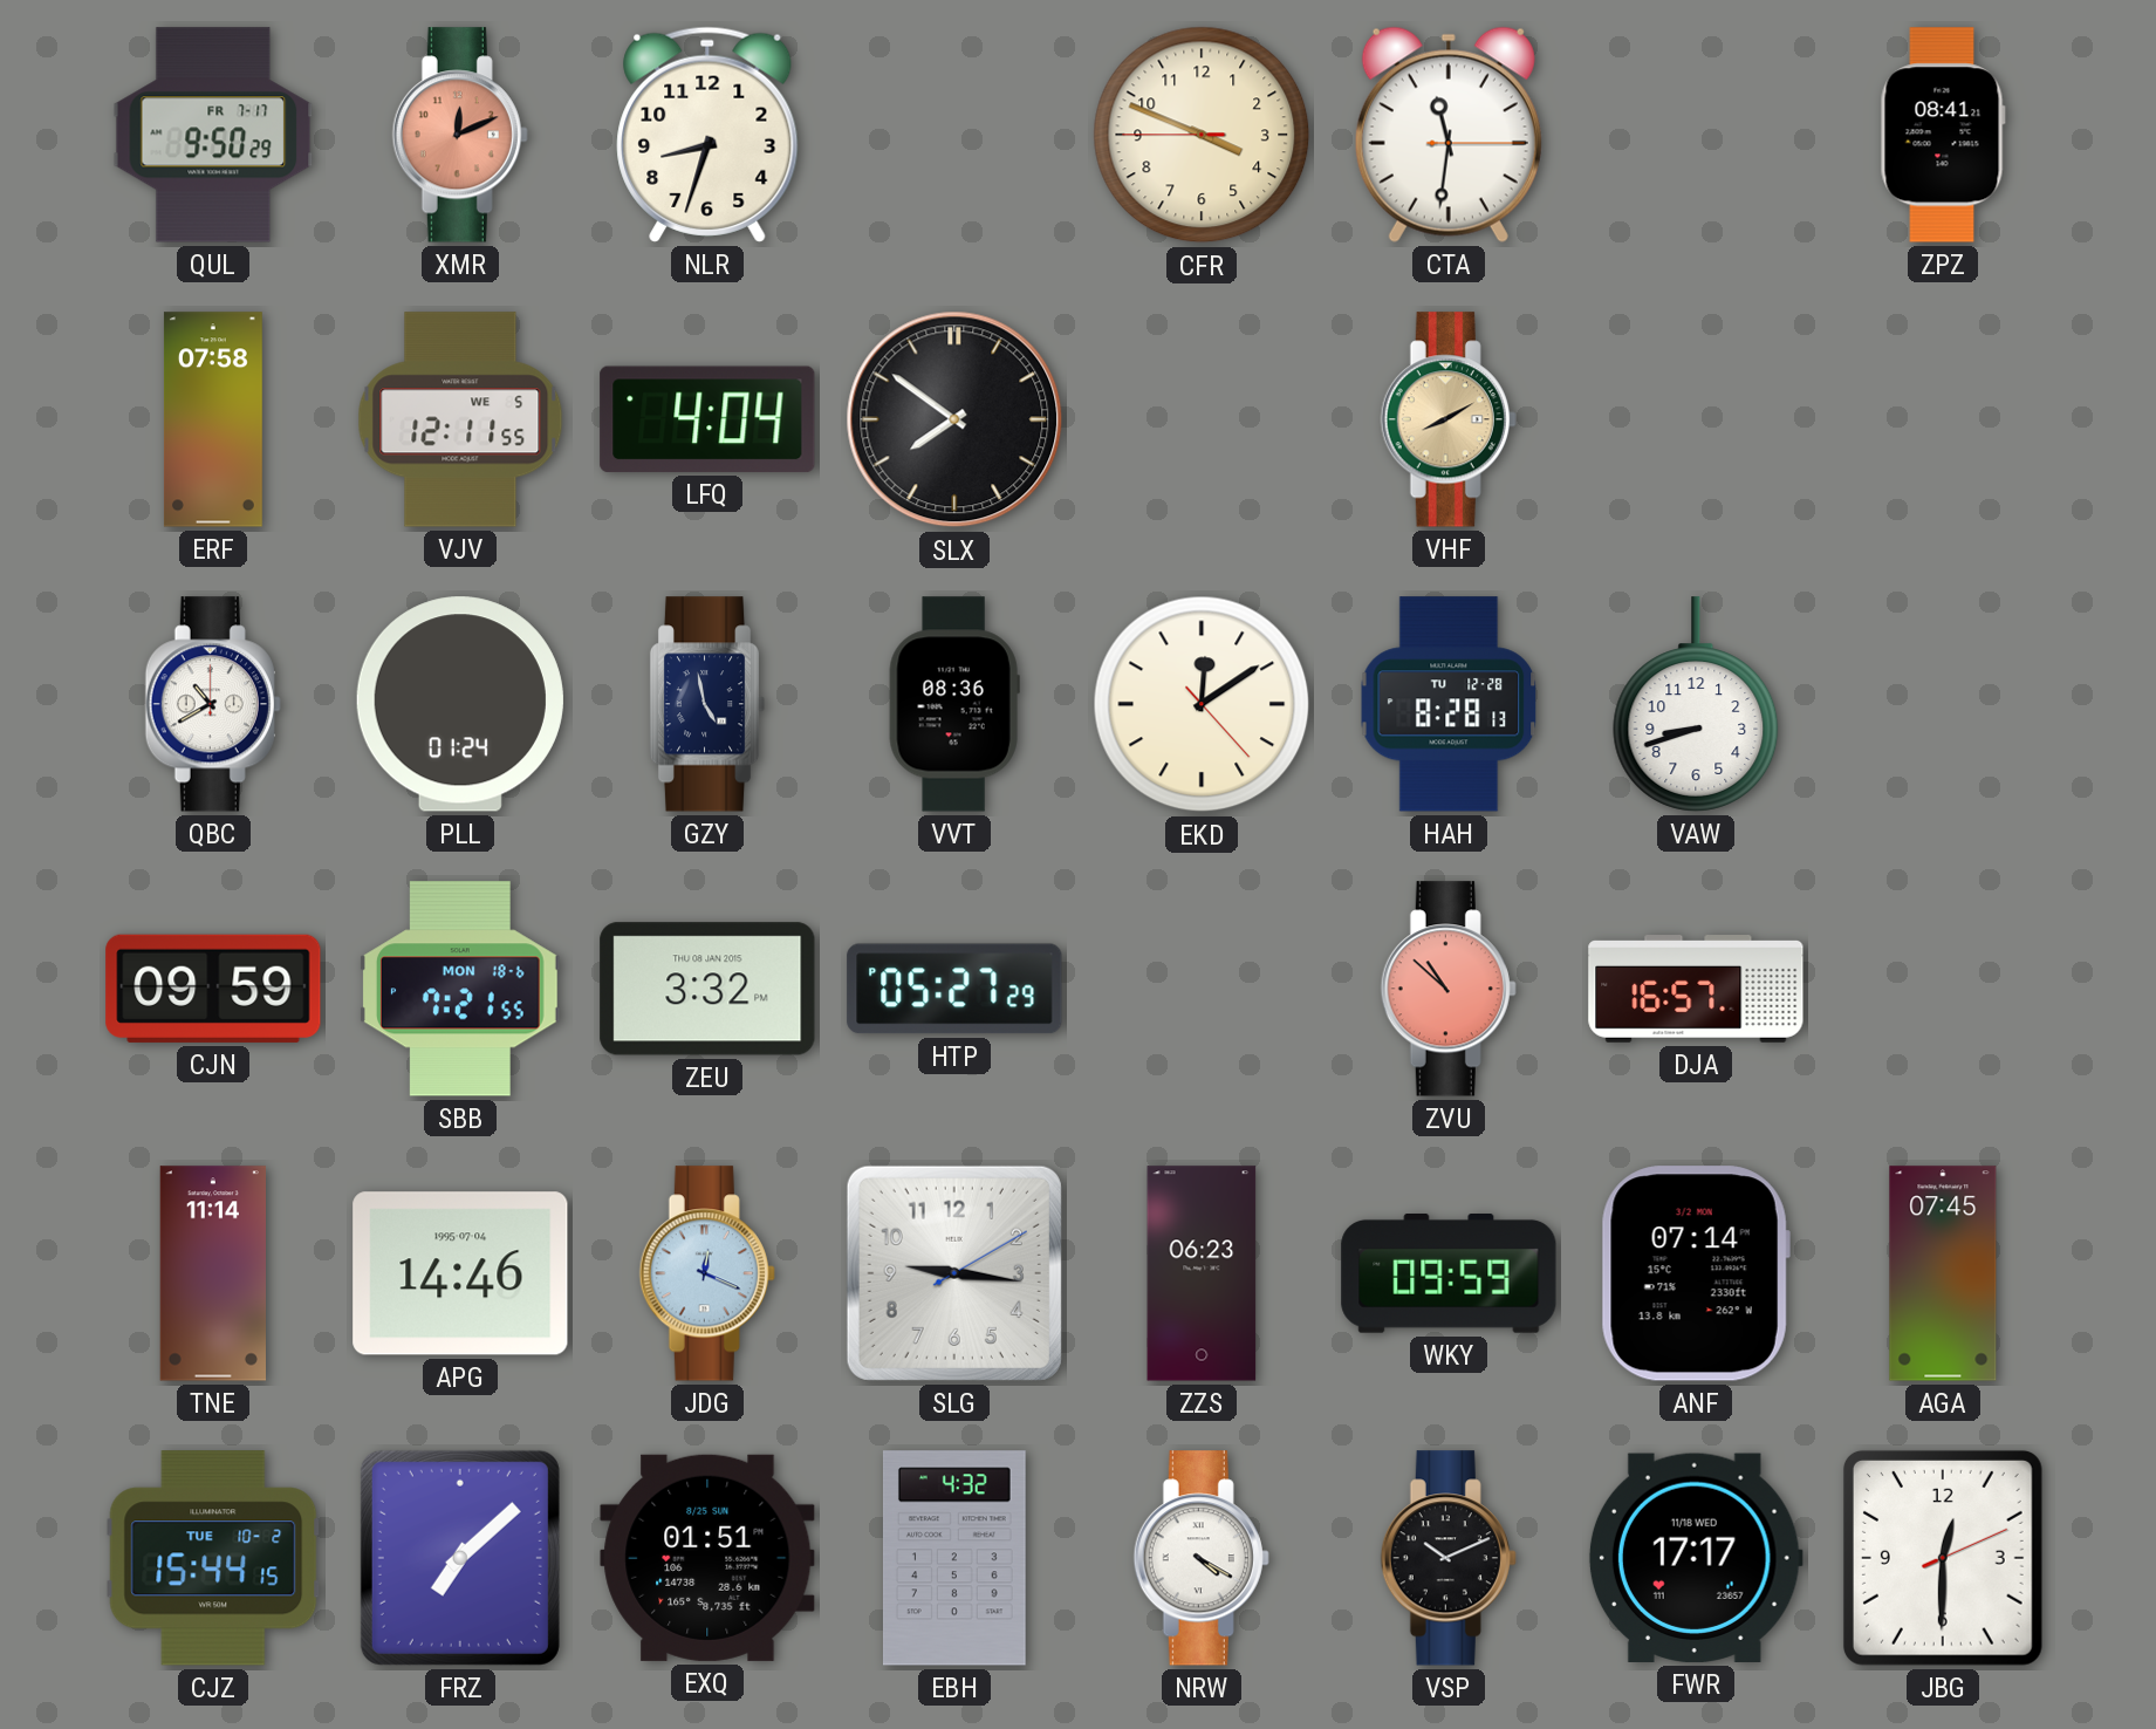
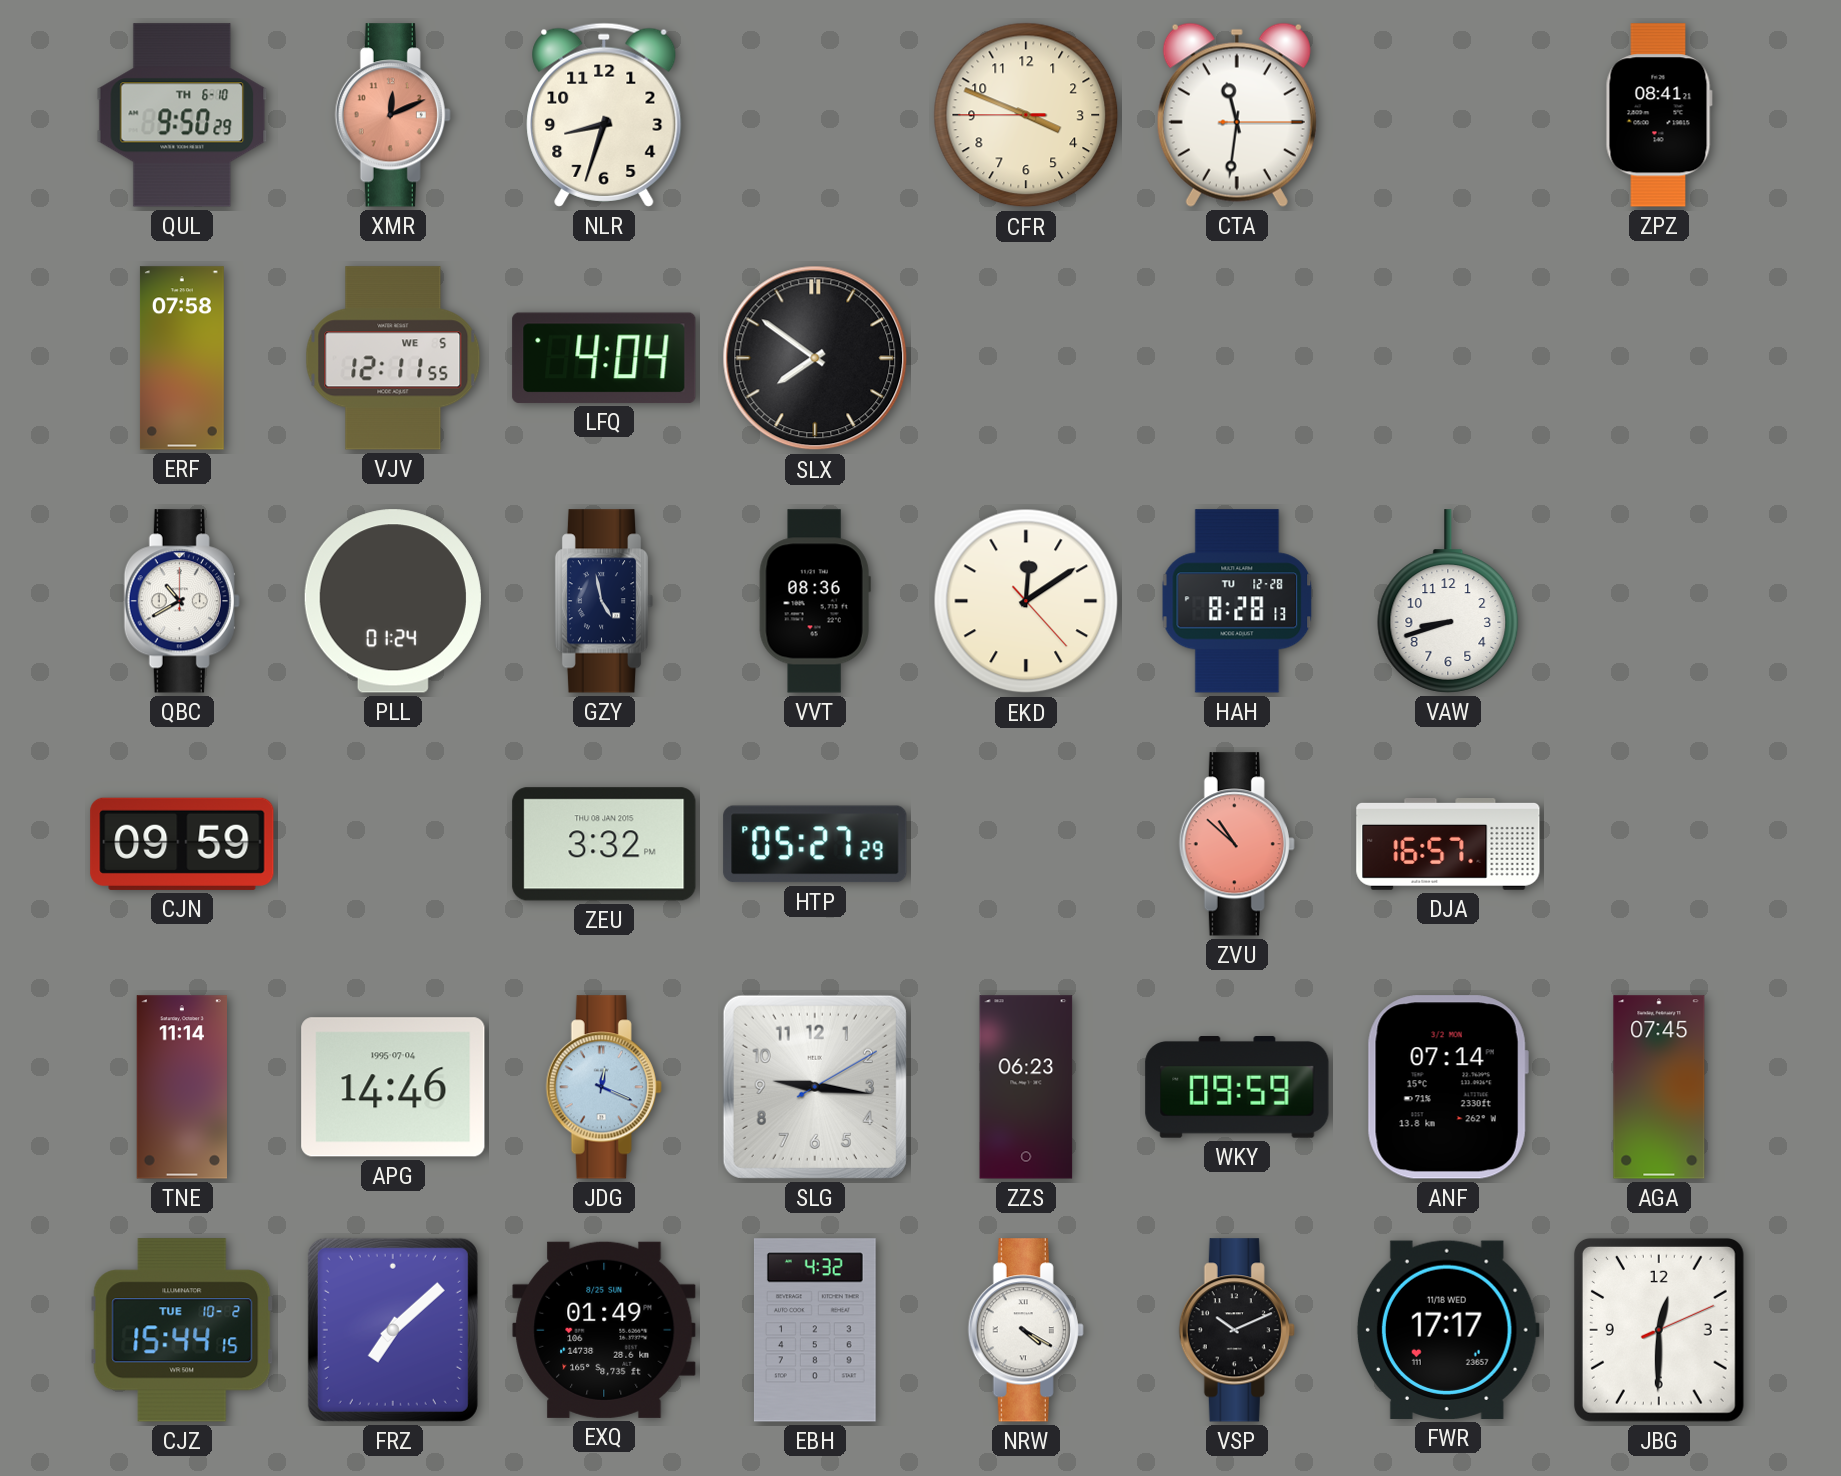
QUL date: FR 7-17 -> TH 6-10 (182, 115)
VHF: 8:10 -> none (1449, 419)
SBB: 7:21 -> none (460, 989)
EXQ: 01:51 -> 01:49 (604, 1330)
